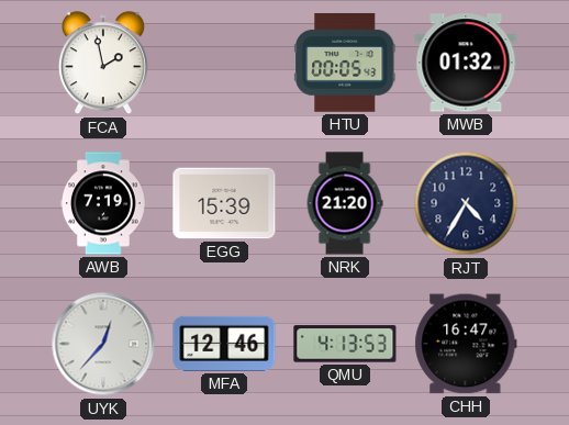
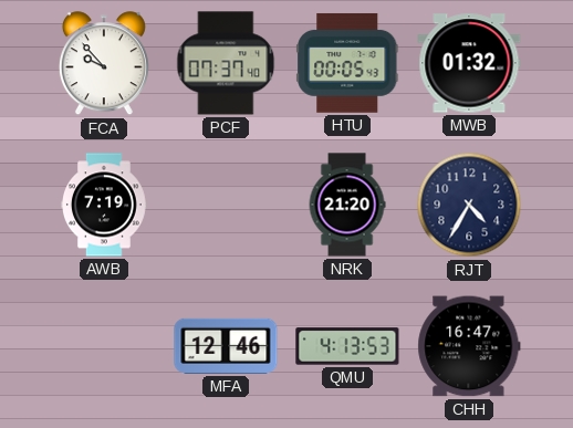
FCA: 1:58 -> 9:53 (104, 64)
PCF: none -> 07:37 (226, 63)
EGG: 15:39 -> none (224, 203)
UYK: 12:37 -> none (103, 344)
